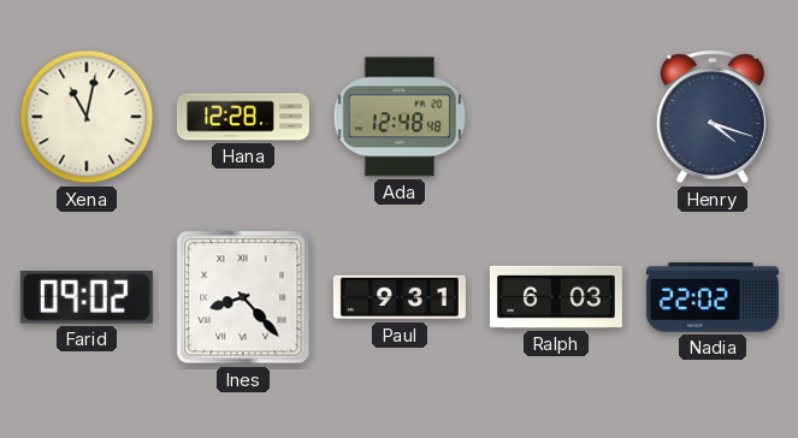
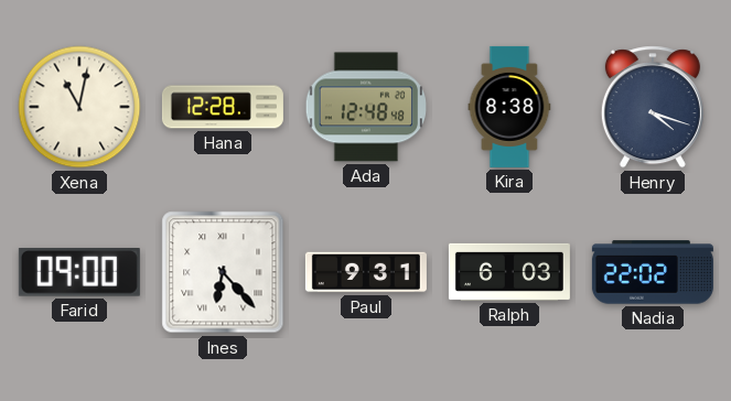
Kira: none -> 8:38 (509, 107)
Farid: 09:02 -> 09:00 (79, 273)
Ines: 8:23 -> 6:23 (223, 272)
